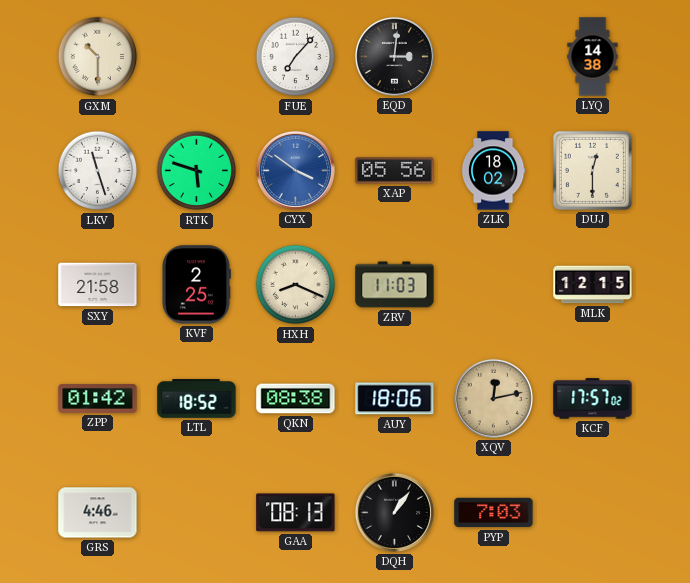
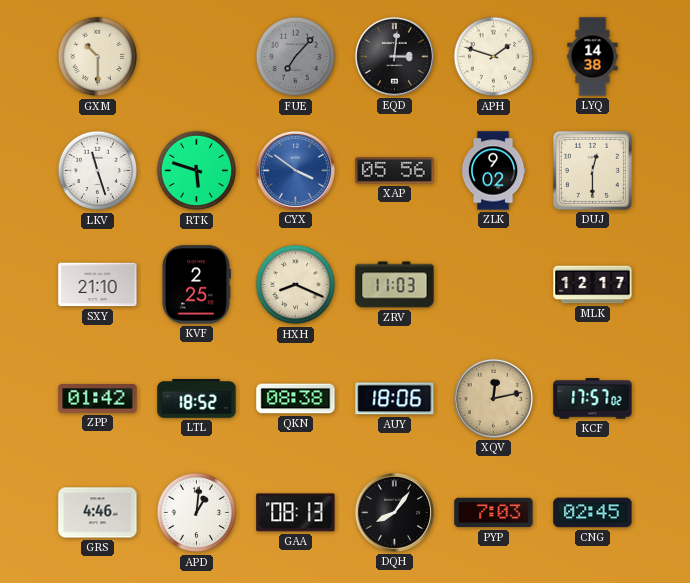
FUE dial: white -> grey (296, 57)
APH: none -> 1:48 (494, 57)
ZLK: 18:02 -> 9:02 (493, 171)
SXY: 21:58 -> 21:10 (98, 285)
MLK: 12:15 -> 12:17 (593, 285)
APD: none -> 1:01 (197, 513)
DQH: 1:06 -> 8:06 (394, 512)
CNG: none -> 02:45 (593, 513)
